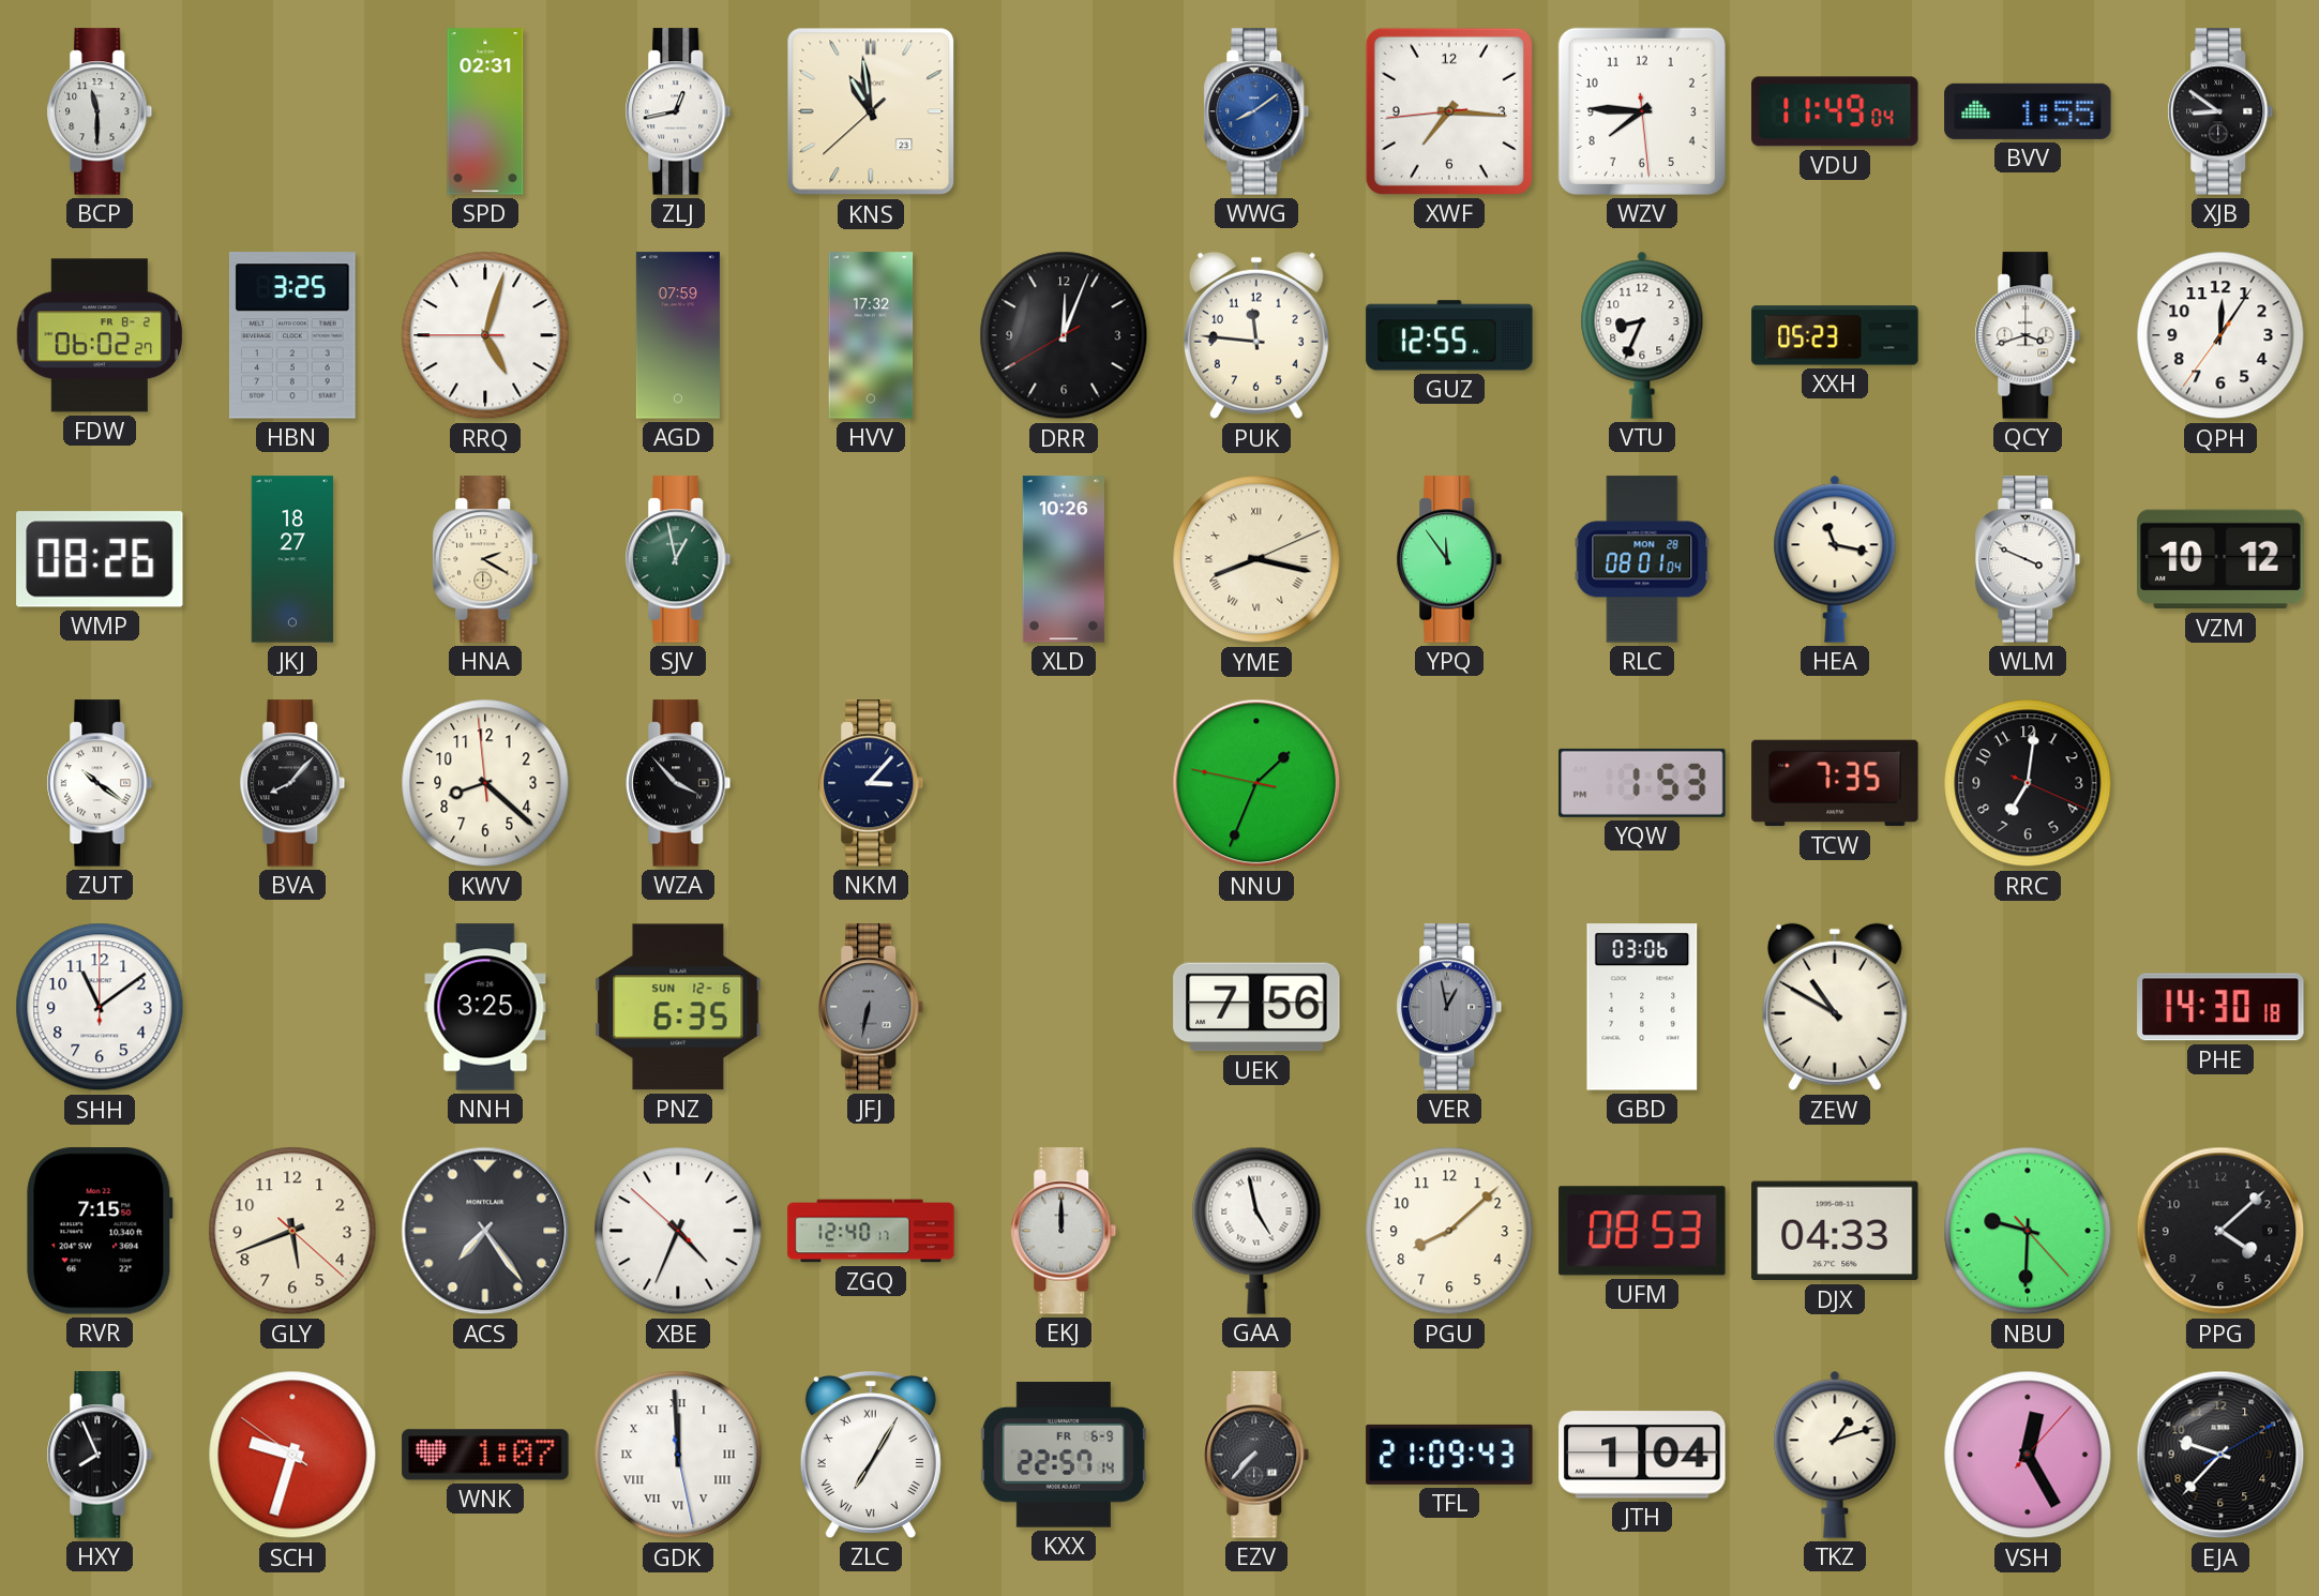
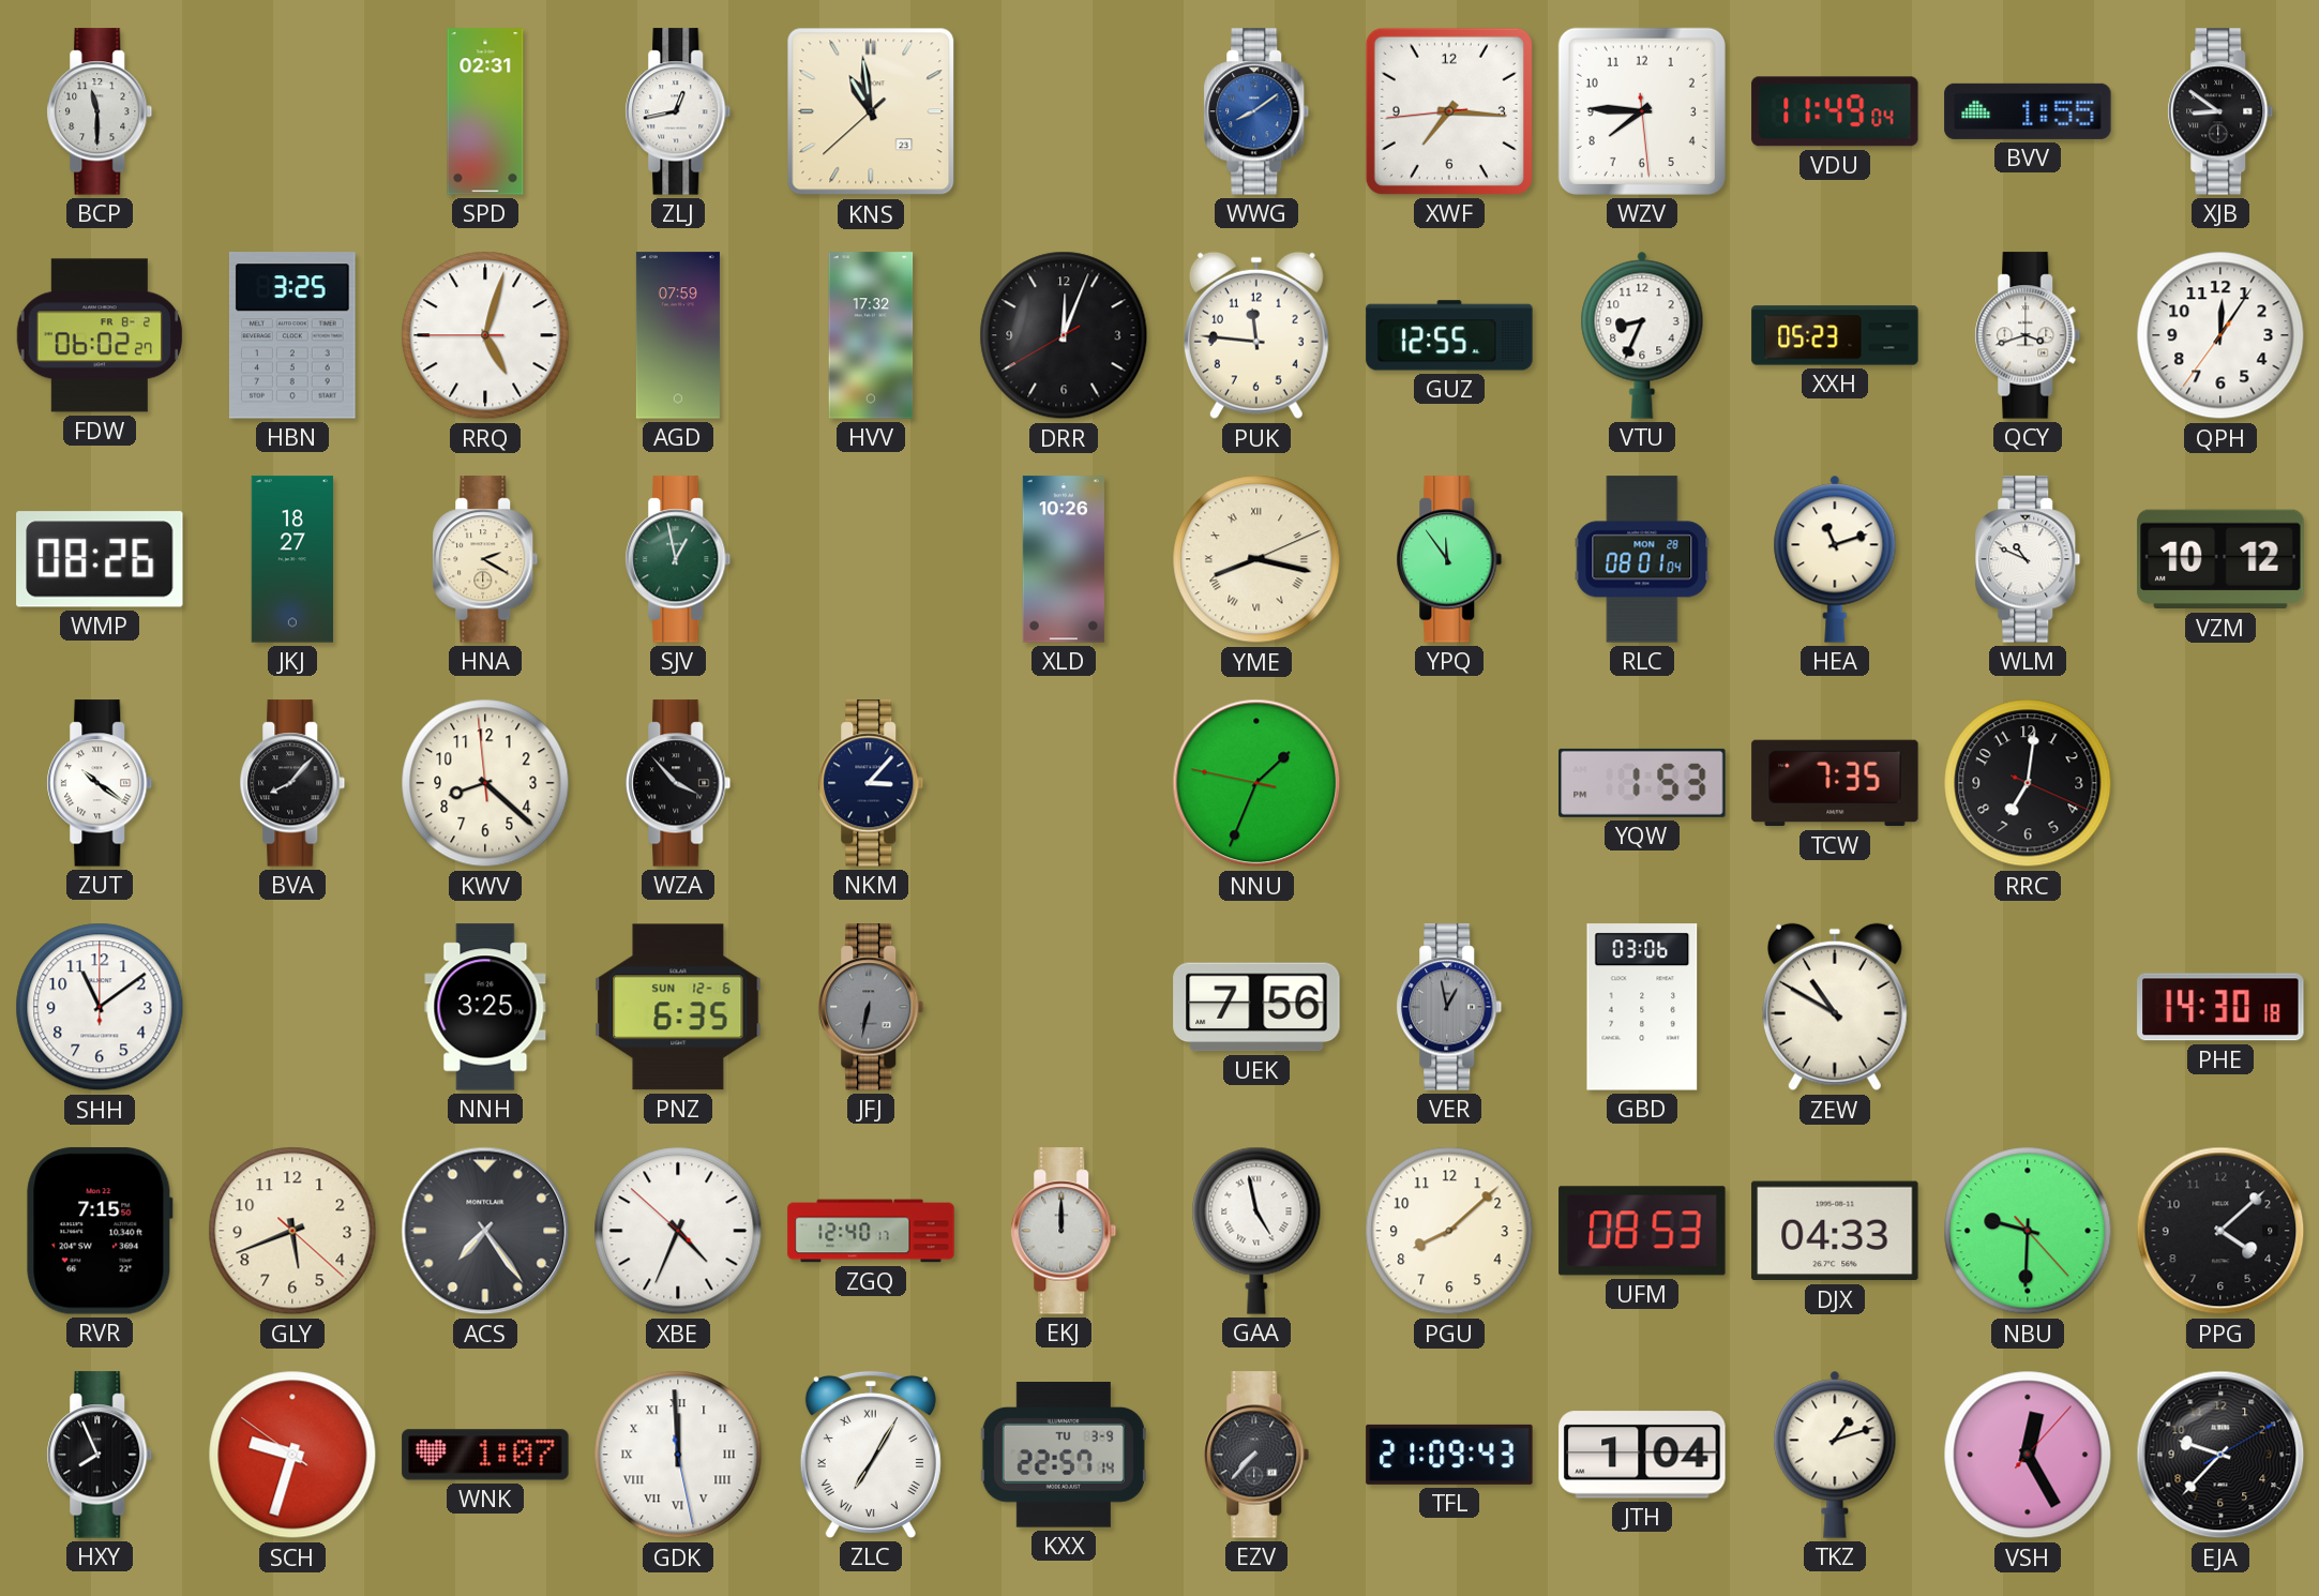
HEA: 11:17 -> 11:12 (1835, 559)
WLM: 3:49 -> 10:49 (2028, 559)
KXX date: FR 6-9 -> TU 3-9 (1064, 1456)
